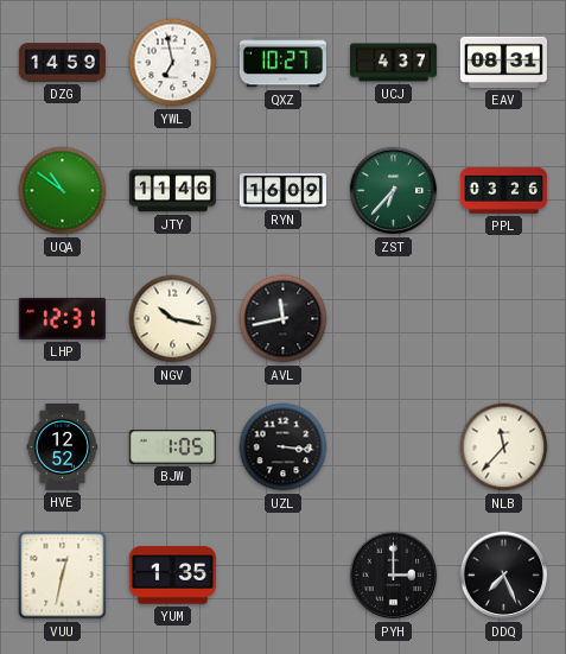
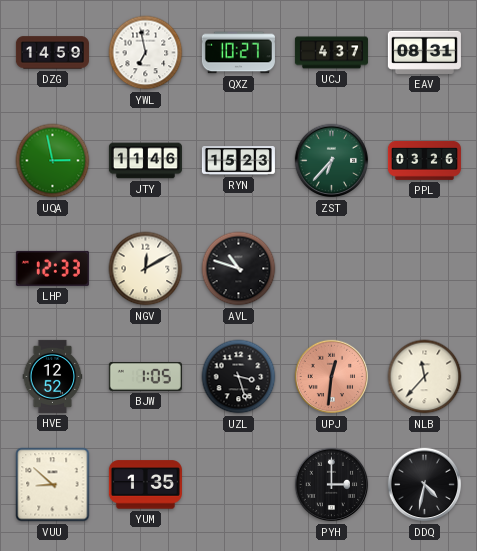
UQA: 10:51 -> 2:58 (53, 161)
RYN: 16:09 -> 15:23 (238, 161)
LHP: 12:31 -> 12:33 (52, 268)
NGV: 10:17 -> 12:10 (146, 269)
AVL: 11:43 -> 10:48 (239, 269)
UZL: 3:16 -> 3:27 (239, 377)
UPJ: none -> 12:31 (332, 377)
VUU: 12:32 -> 8:52 (53, 485)
DDQ: 7:26 -> 4:32 (425, 485)
